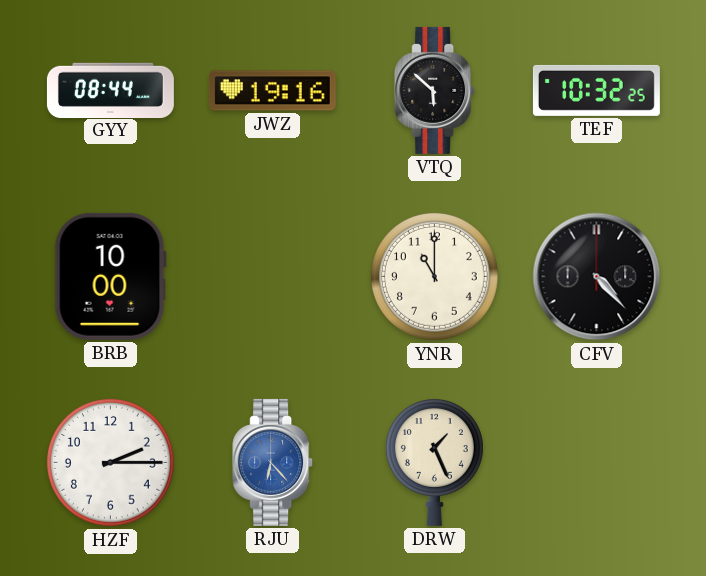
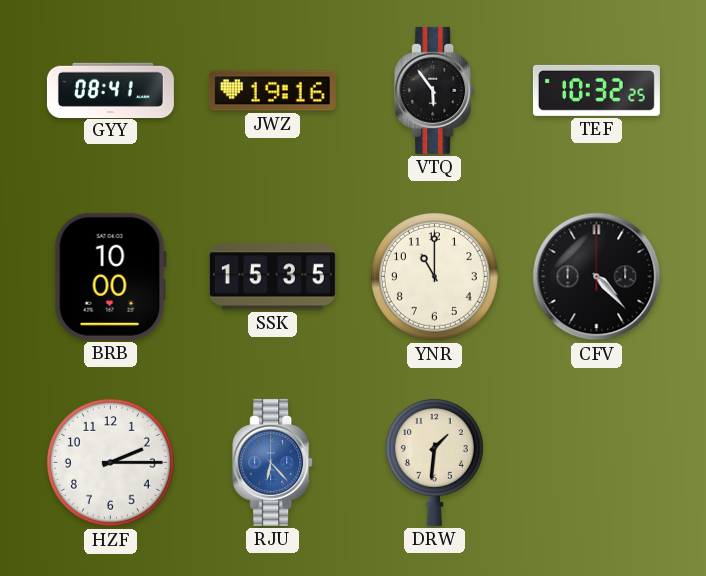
GYY: 08:44 -> 08:41 (110, 90)
VTQ: 5:52 -> 5:54 (435, 90)
SSK: none -> 15:35 (272, 277)
DRW: 1:26 -> 1:31 (434, 463)
